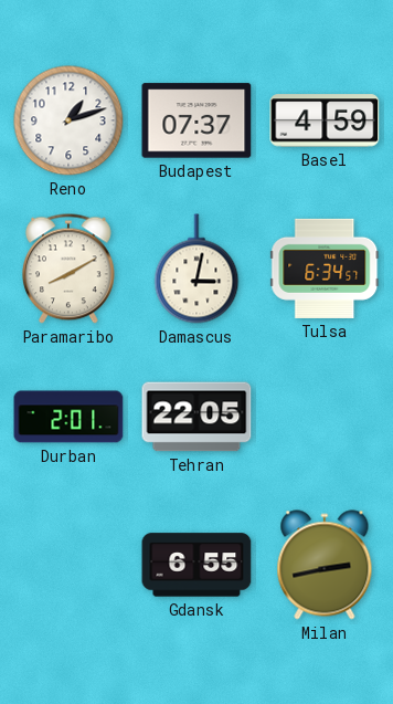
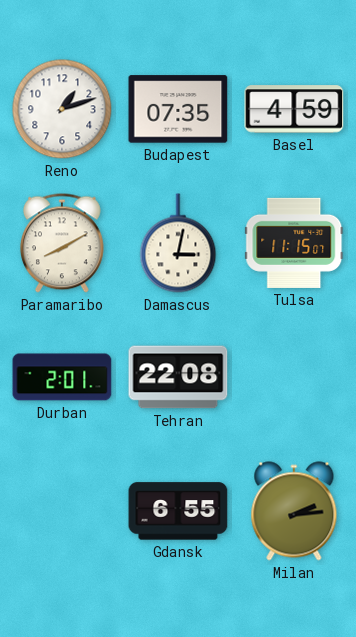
Budapest: 07:37 -> 07:35 (178, 109)
Tulsa: 6:34 -> 11:15 (294, 243)
Tehran: 22:05 -> 22:08 (178, 377)
Milan: 2:43 -> 2:14 (294, 511)
